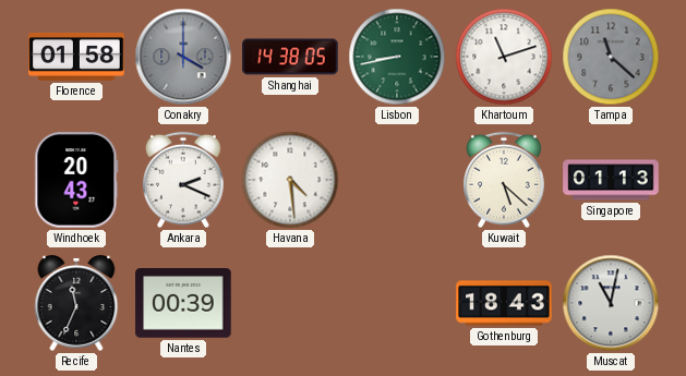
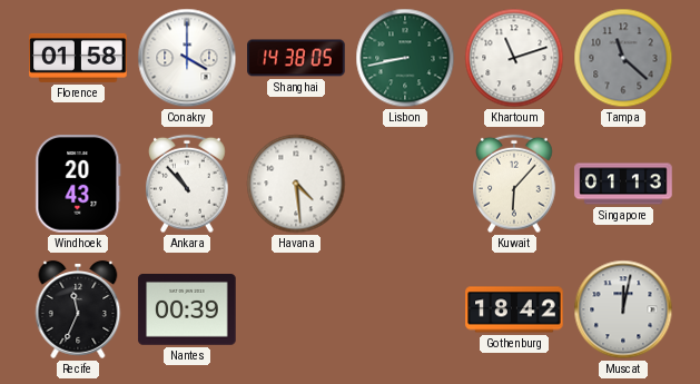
Conakry dial: grey -> white (187, 58)
Ankara: 2:19 -> 10:53 (188, 184)
Kuwait: 5:22 -> 6:07 (515, 184)
Gothenburg: 18:43 -> 18:42 (514, 309)
Muscat: 11:02 -> 12:02 (623, 309)
